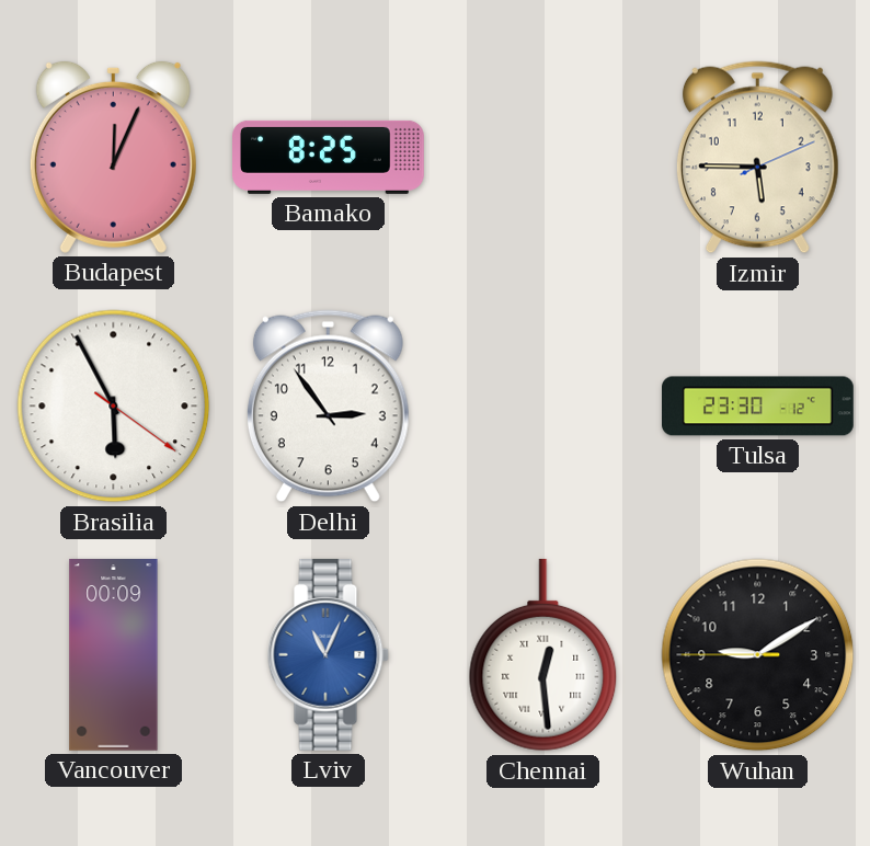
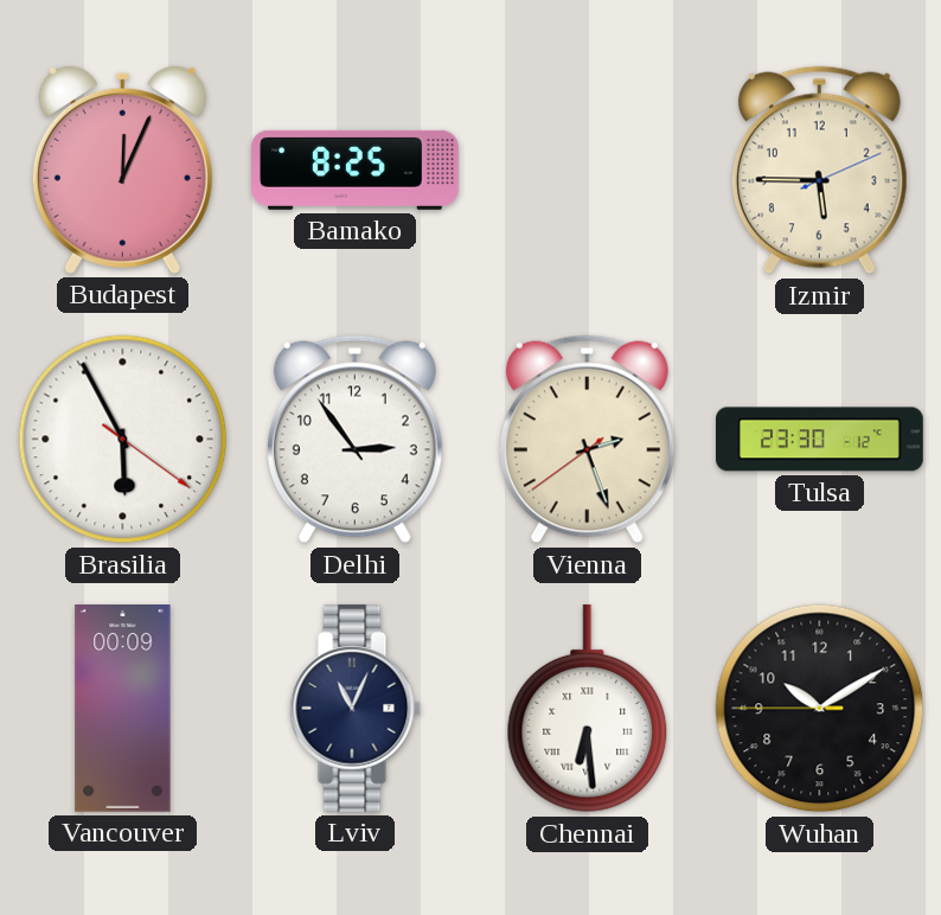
Vienna: none -> 2:26 (587, 440)
Lviv dial: blue -> navy (354, 708)
Chennai: 12:29 -> 6:29 (588, 709)
Wuhan: 9:09 -> 10:09 (820, 709)
